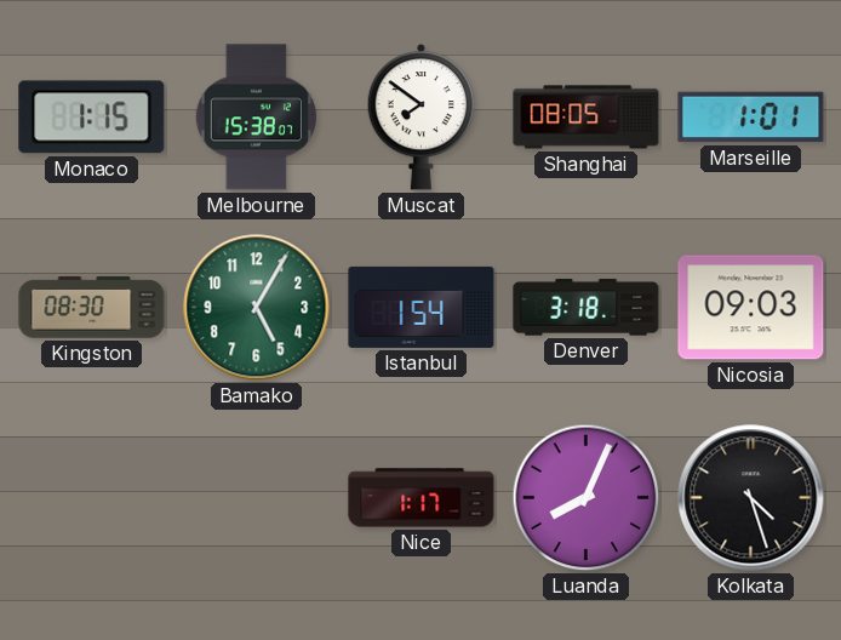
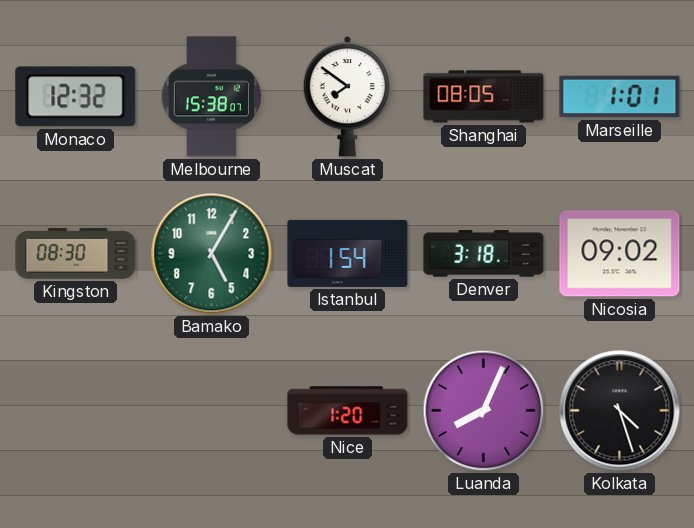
Monaco: 1:15 -> 12:32 (76, 97)
Nicosia: 09:03 -> 09:02 (620, 254)
Nice: 1:17 -> 1:20 (348, 411)
